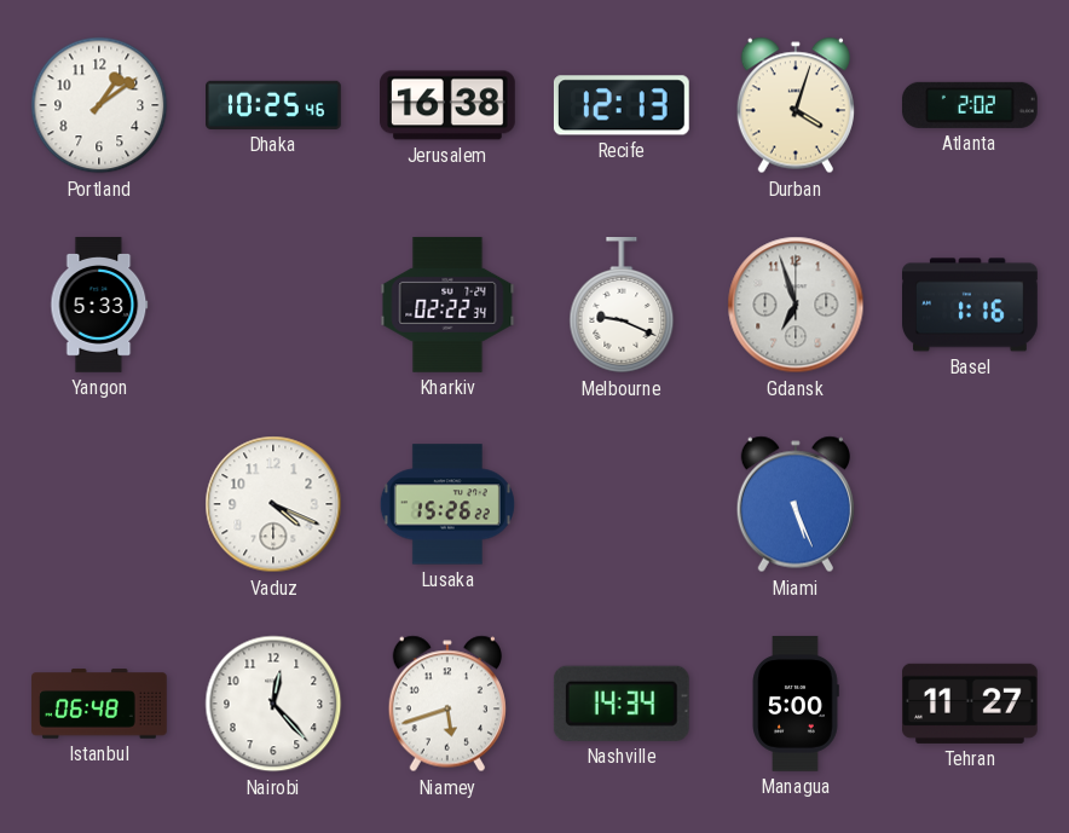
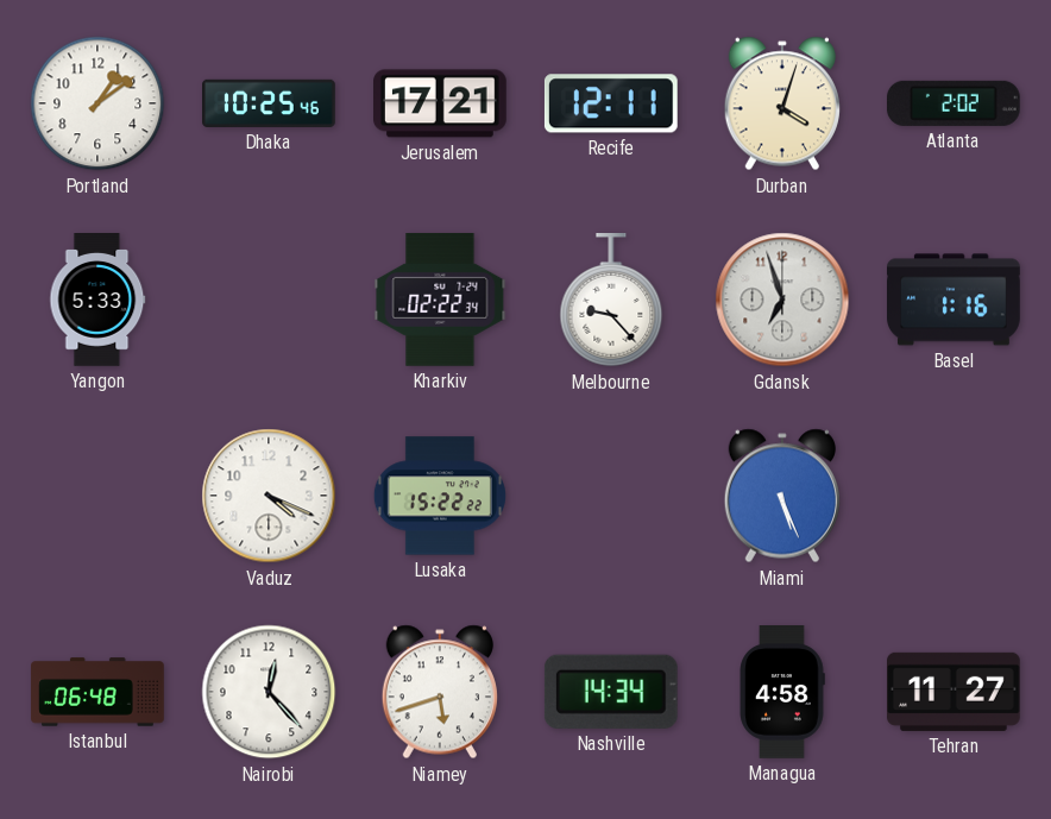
Jerusalem: 16:38 -> 17:21 (441, 103)
Recife: 12:13 -> 12:11 (611, 103)
Melbourne: 9:19 -> 9:23 (611, 301)
Lusaka: 15:26 -> 15:22 (440, 496)
Managua: 5:00 -> 4:58 (782, 692)
